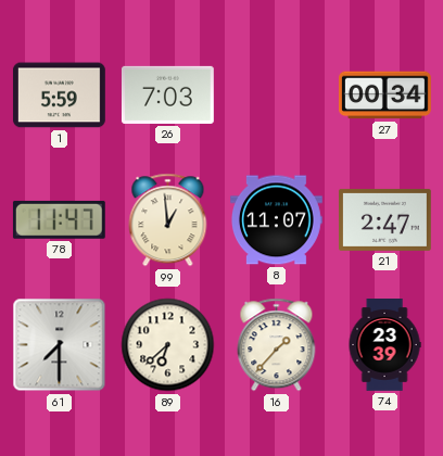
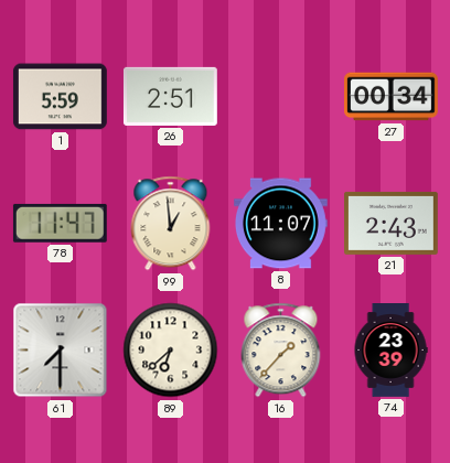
26: 7:03 -> 2:51 (170, 96)
21: 2:47 -> 2:43 (392, 223)
